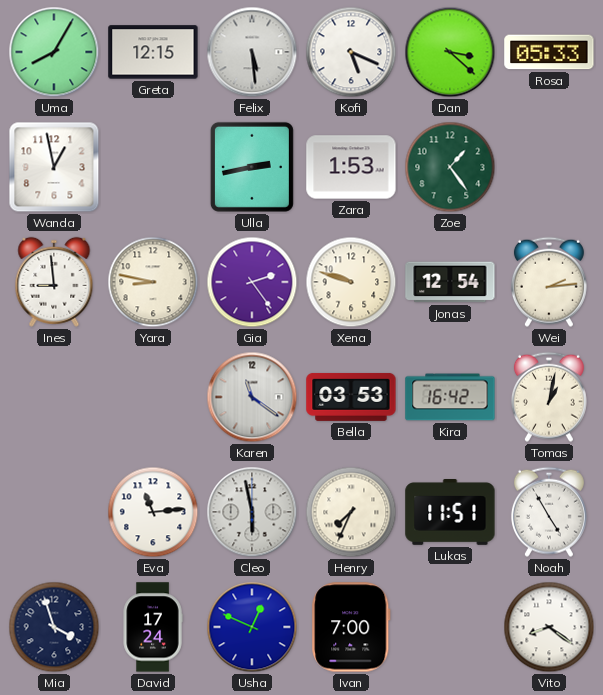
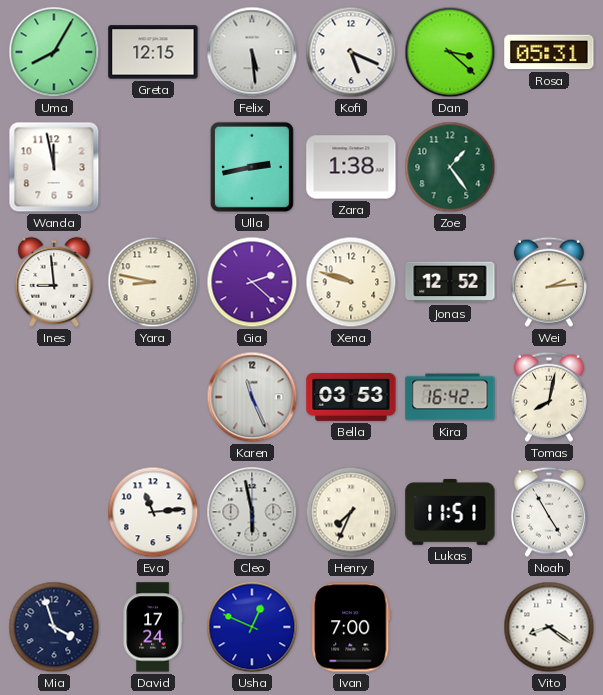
Rosa: 05:33 -> 05:31 (549, 52)
Wanda: 12:58 -> 11:58 (54, 167)
Zara: 1:53 -> 1:38 (351, 167)
Gia: 2:24 -> 2:22 (252, 282)
Jonas: 12:54 -> 12:52 (450, 282)
Karen: 11:21 -> 11:26 (252, 397)
Tomas: 1:02 -> 8:02 (549, 397)
